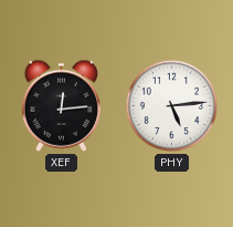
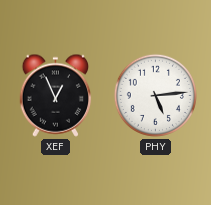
XEF: 12:14 -> 12:56 (56, 95)
